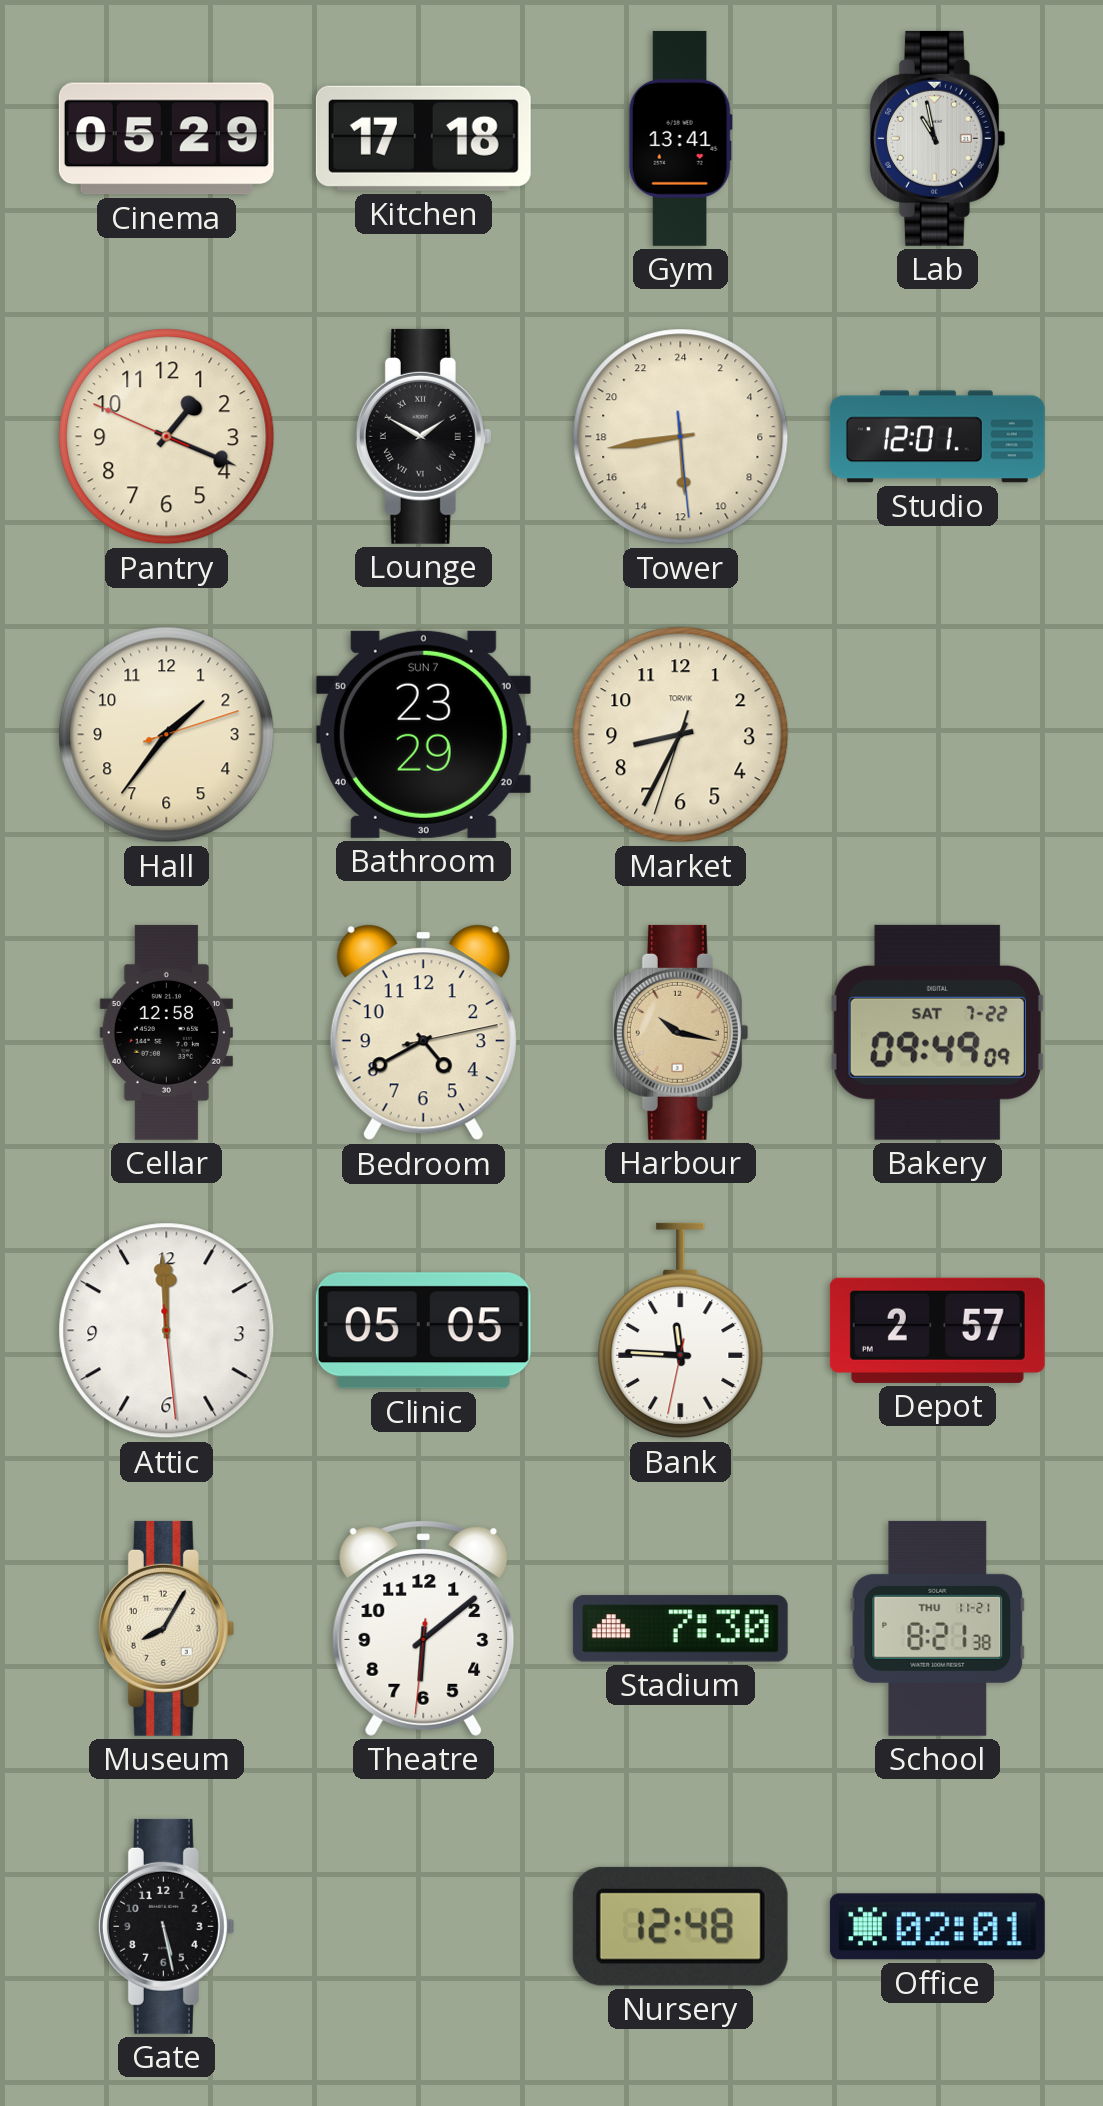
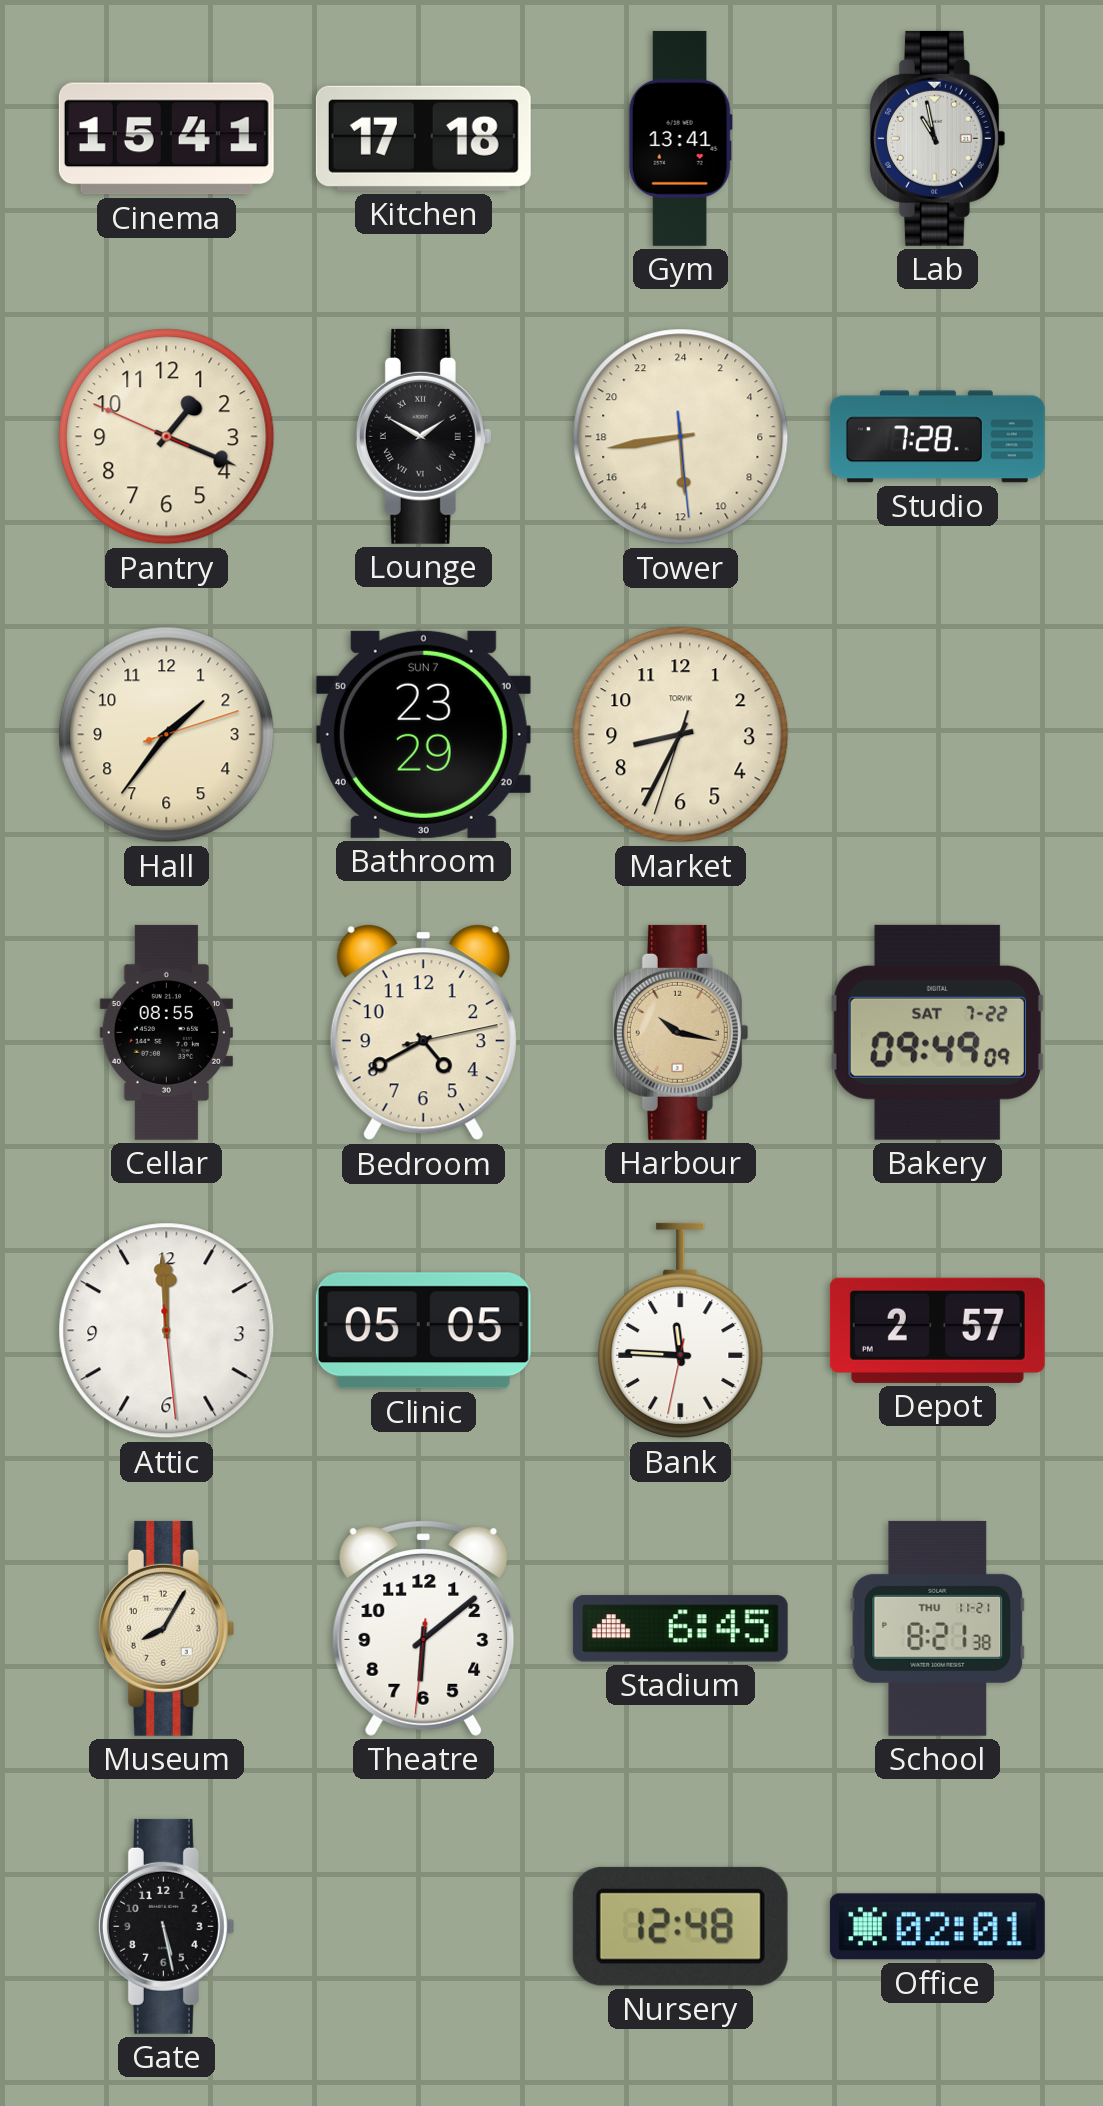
Cinema: 05:29 -> 15:41 (166, 139)
Studio: 12:01 -> 7:28 (937, 437)
Cellar: 12:58 -> 08:55 (166, 1032)
Stadium: 7:30 -> 6:45 (680, 1629)
